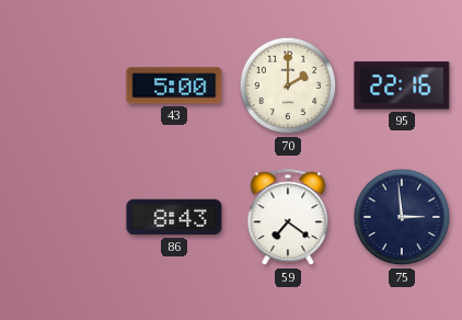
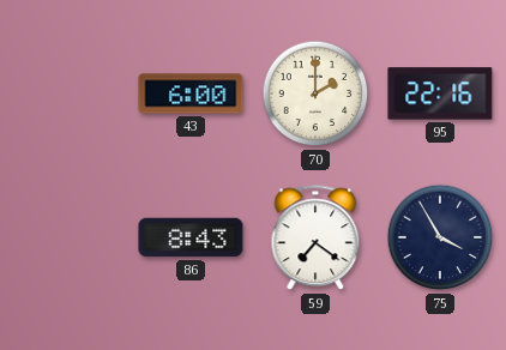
43: 5:00 -> 6:00 (191, 93)
75: 2:59 -> 3:55 (440, 237)
